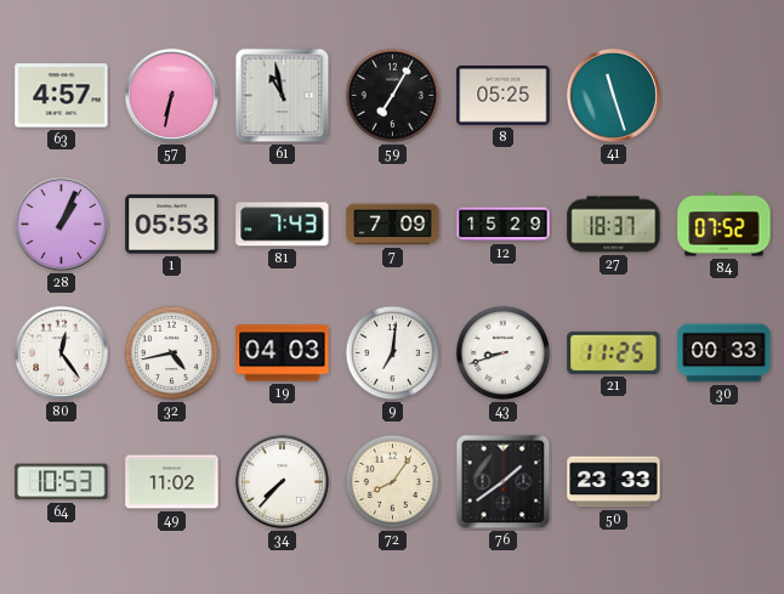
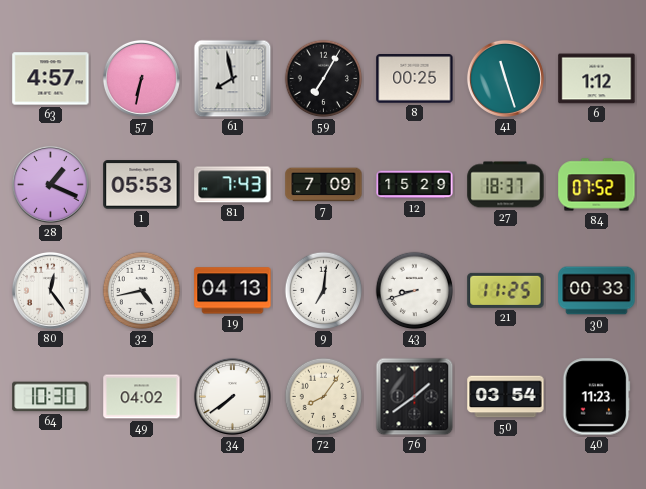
61: 10:58 -> 7:58 (233, 79)
8: 05:25 -> 00:25 (415, 79)
6: none -> 1:12 (597, 79)
28: 1:04 -> 1:19 (50, 184)
19: 04:03 -> 04:13 (233, 291)
64: 10:53 -> 10:30 (51, 397)
49: 11:02 -> 04:02 (142, 397)
34: 7:37 -> 7:39 (232, 396)
50: 23:33 -> 03:54 (506, 397)
40: none -> 11:23 (596, 397)
